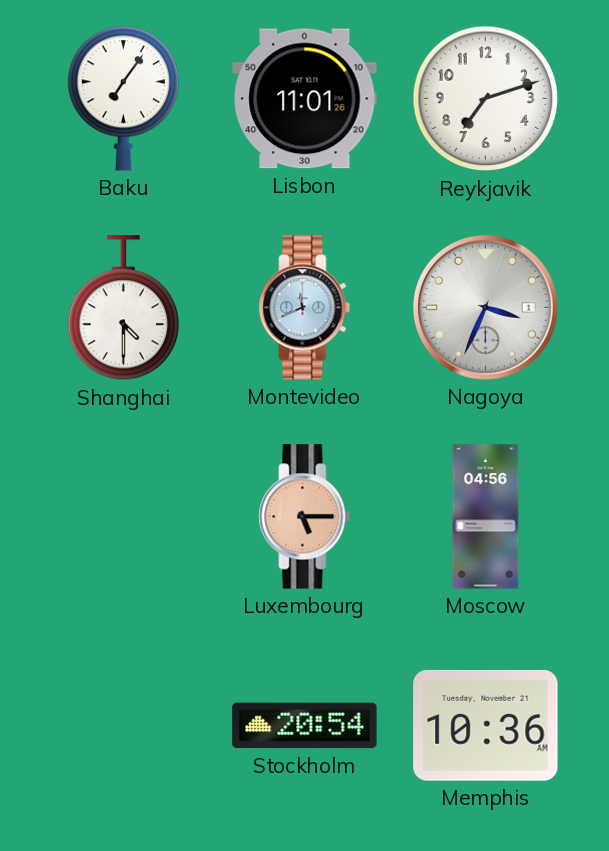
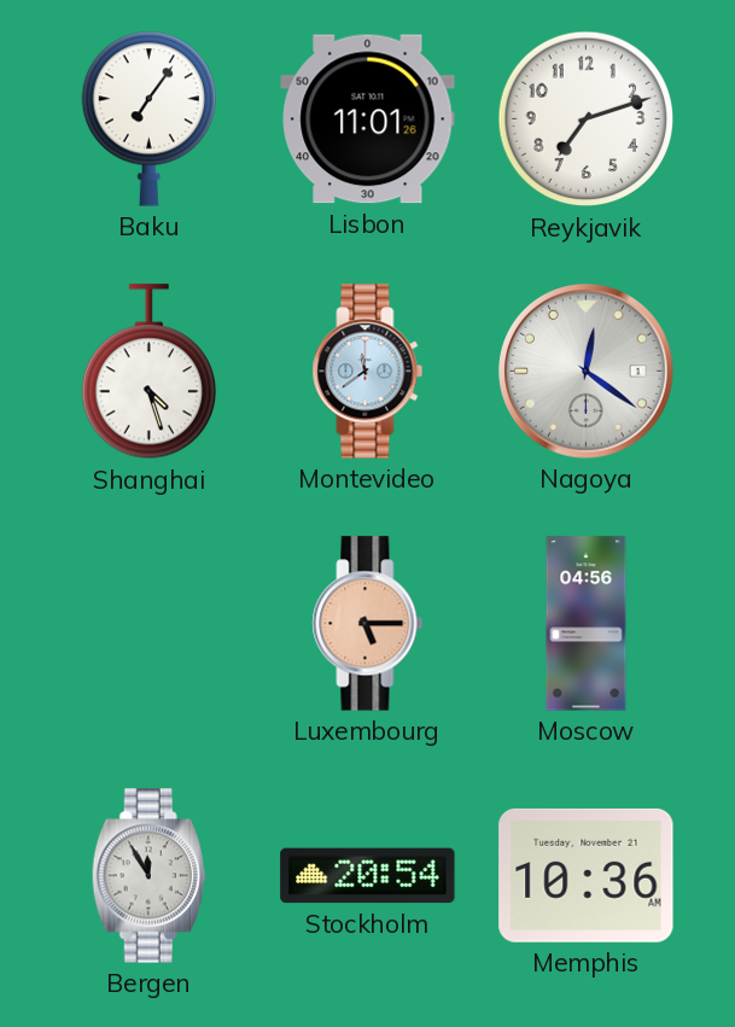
Shanghai: 4:30 -> 4:27 (148, 372)
Montevideo: 11:41 -> 11:39 (368, 372)
Nagoya: 3:34 -> 12:21 (587, 372)
Bergen: none -> 11:55 (148, 876)
